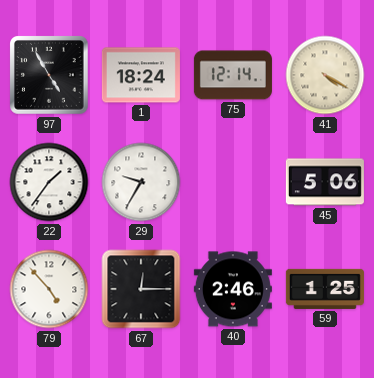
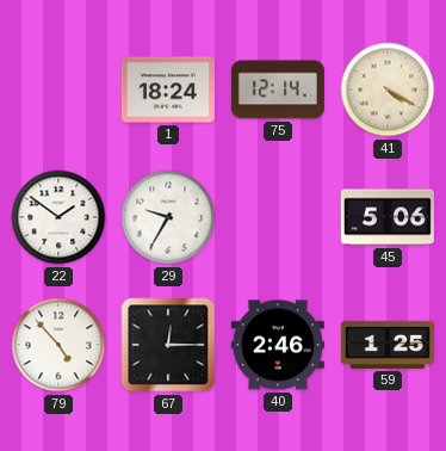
97: 4:55 -> none (50, 76)
22: 1:36 -> 1:51 (58, 217)
